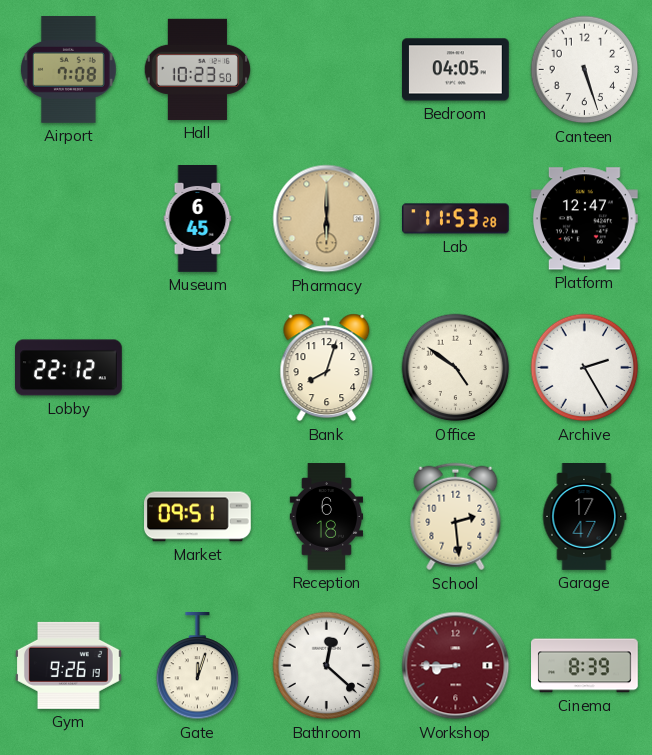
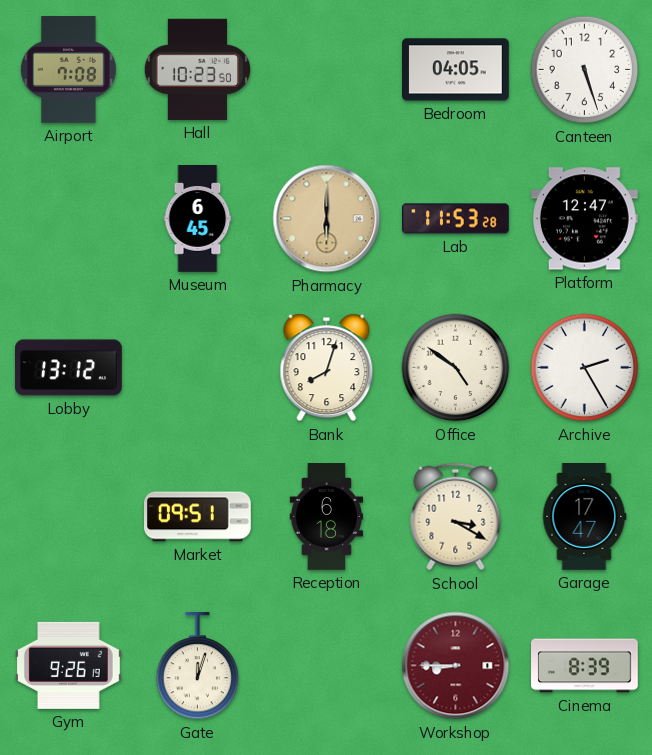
Lobby: 22:12 -> 13:12 (69, 368)
School: 2:29 -> 3:20 (456, 517)
Bathroom: 12:22 -> none (327, 666)
